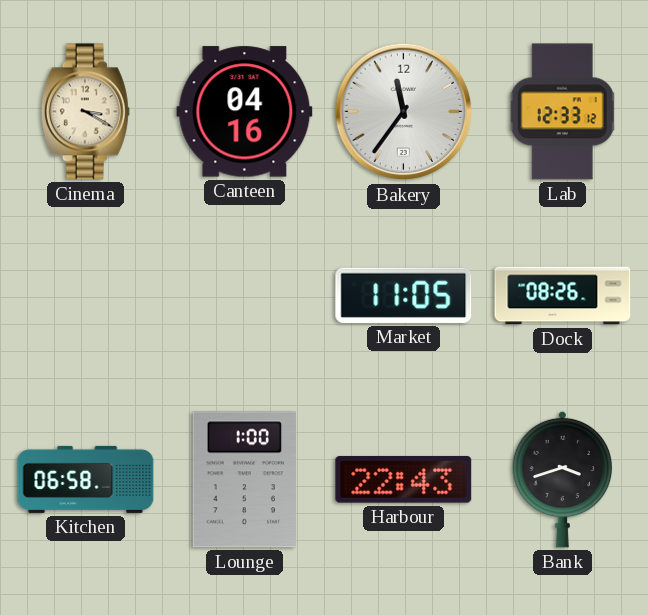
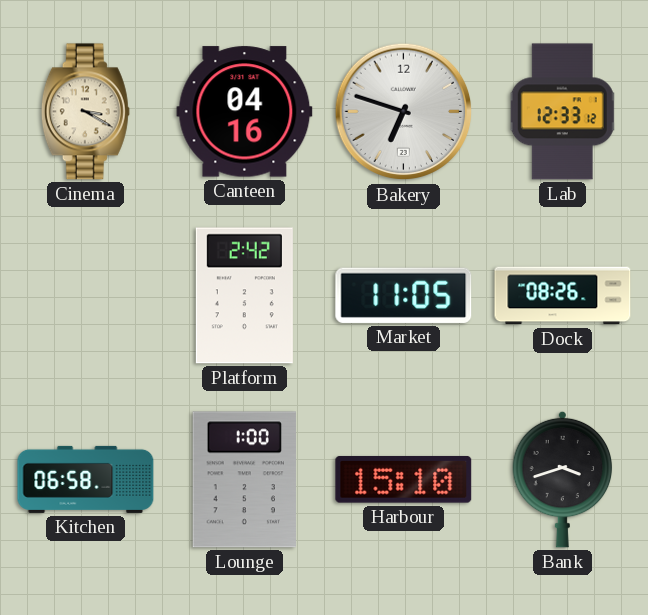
Bakery: 11:36 -> 6:48 (404, 112)
Platform: none -> 2:42 (244, 296)
Harbour: 22:43 -> 15:10 (404, 479)
